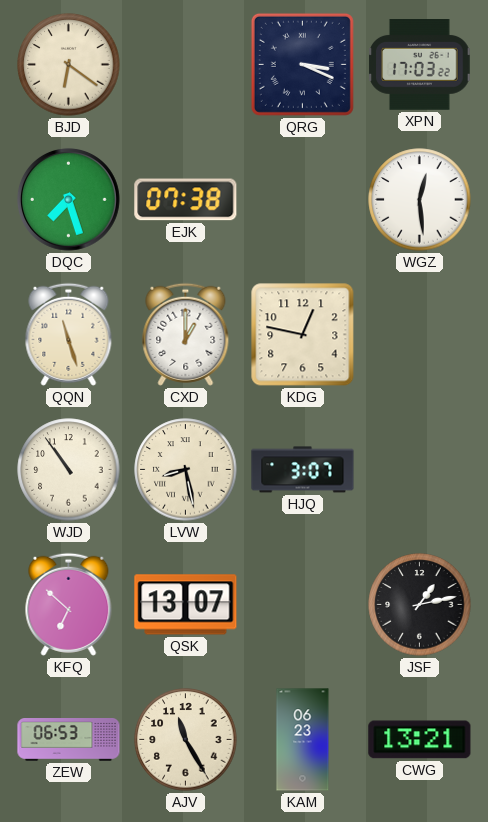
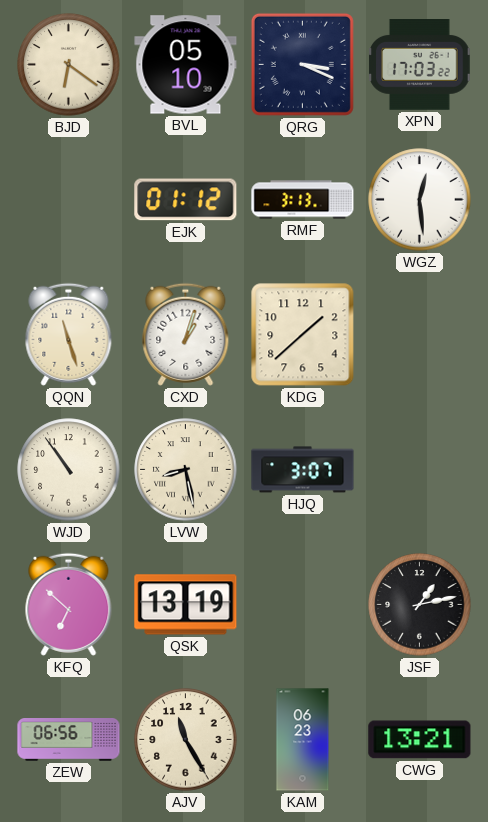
BVL: none -> 05:10 (186, 65)
DQC: 7:27 -> none (68, 199)
EJK: 07:38 -> 01:12 (186, 200)
RMF: none -> 3:13 (303, 200)
CXD: 1:00 -> 1:03 (186, 334)
KDG: 12:47 -> 1:38 (303, 335)
QSK: 13:07 -> 13:19 (186, 605)
ZEW: 06:53 -> 06:56 (69, 740)
